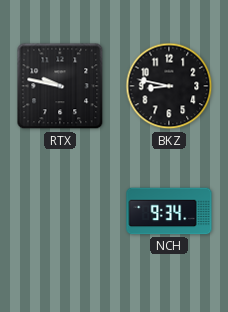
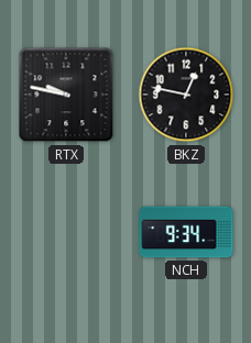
BKZ: 8:47 -> 12:47 (186, 95)
